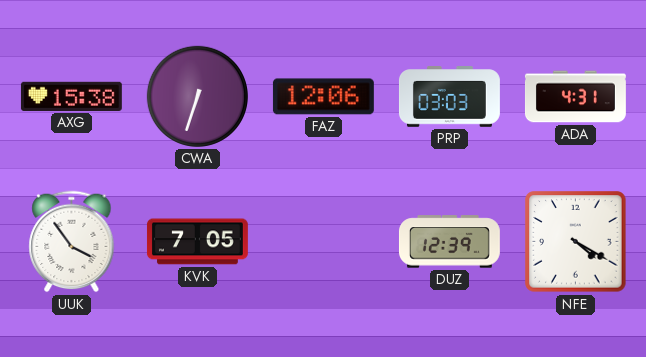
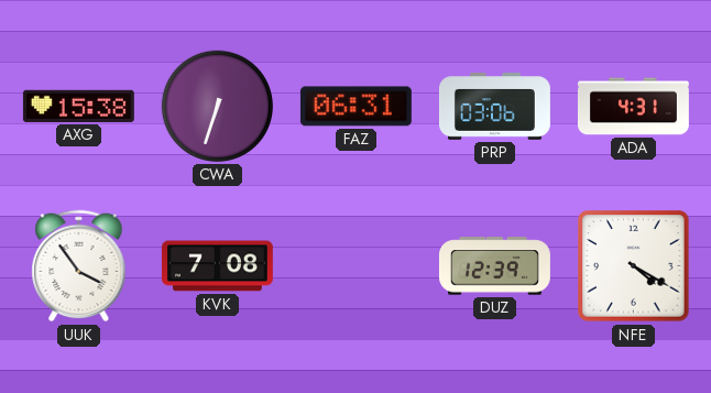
FAZ: 12:06 -> 06:31 (355, 107)
PRP: 03:03 -> 03:06 (494, 107)
KVK: 7:05 -> 7:08 (217, 266)
